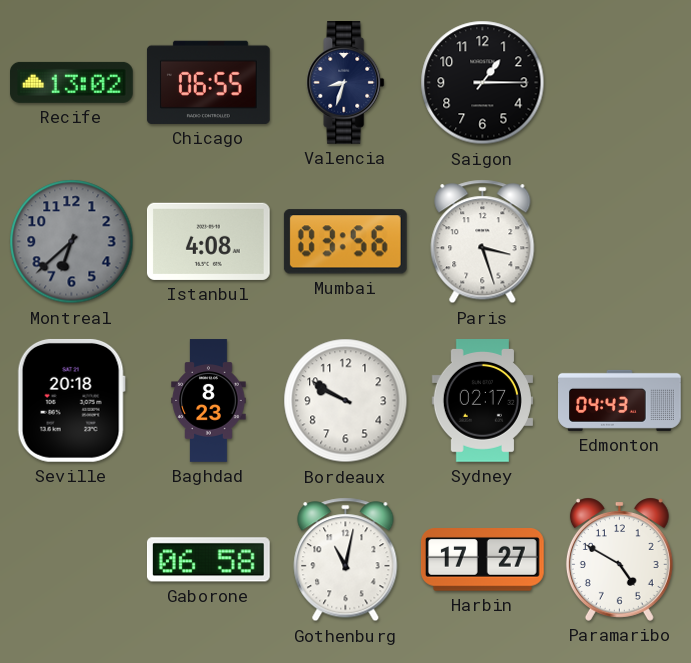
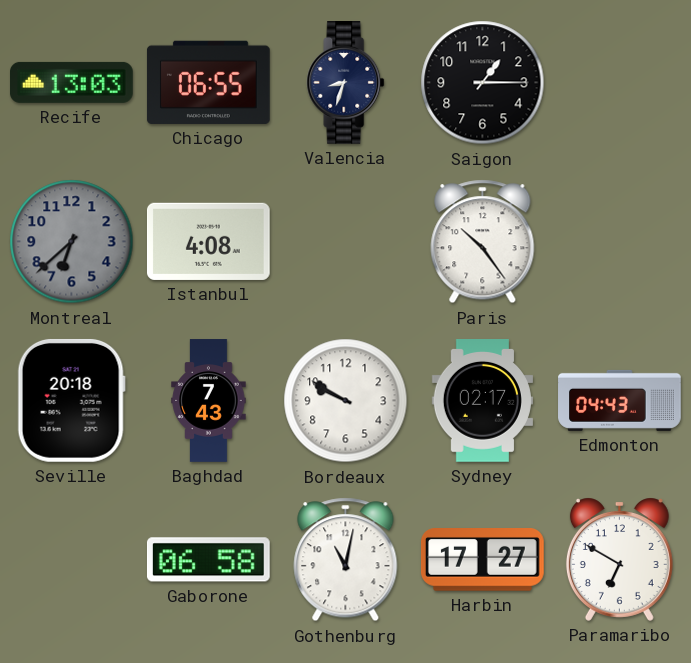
Recife: 13:02 -> 13:03 (72, 82)
Mumbai: 03:56 -> none (345, 242)
Paris: 3:27 -> 10:24 (483, 242)
Baghdad: 8:23 -> 7:43 (209, 401)
Paramaribo: 4:50 -> 6:50 (619, 559)
